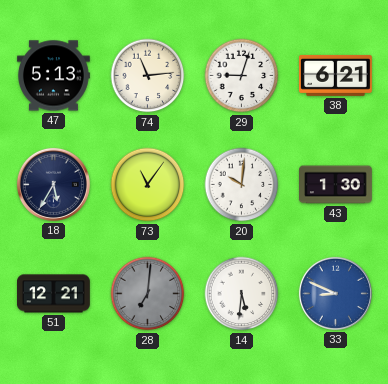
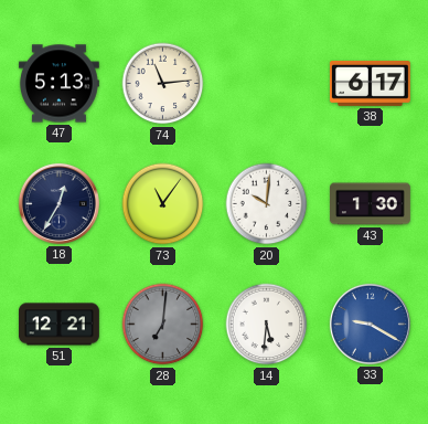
29: 9:03 -> none (242, 76)
38: 6:21 -> 6:17 (370, 83)
18: 5:35 -> 12:35 (58, 203)
33: 8:49 -> 9:20 (370, 324)
